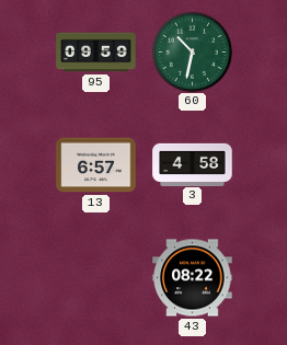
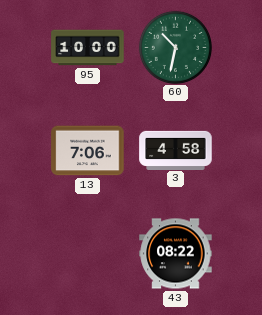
95: 09:59 -> 10:00 (88, 48)
13: 6:57 -> 7:06 (88, 151)
